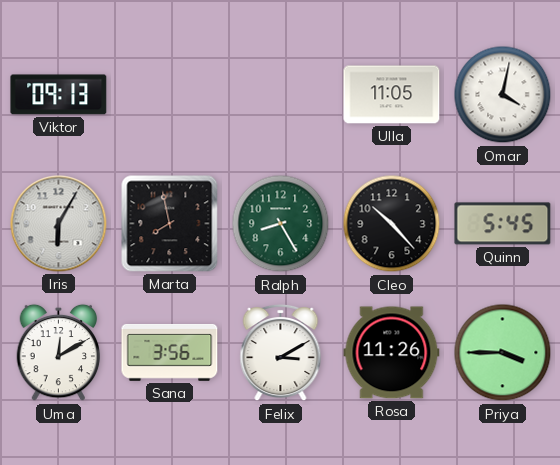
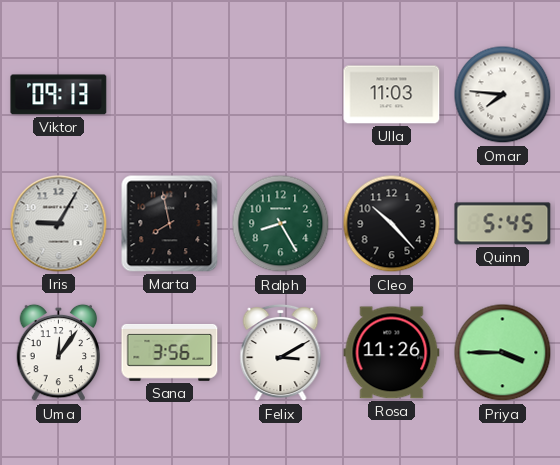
Ulla: 11:05 -> 11:03 (392, 95)
Omar: 4:02 -> 7:46 (503, 95)
Iris: 6:05 -> 9:05 (59, 224)
Uma: 12:10 -> 12:06 (59, 353)
